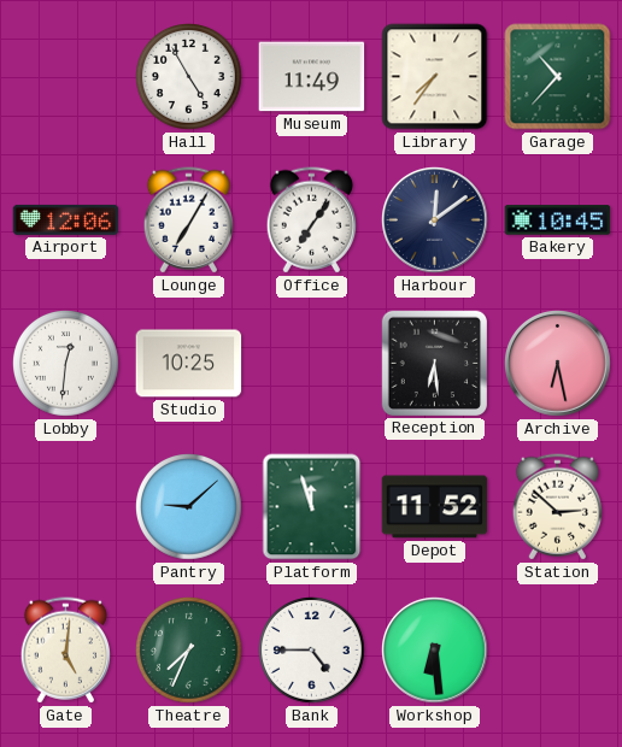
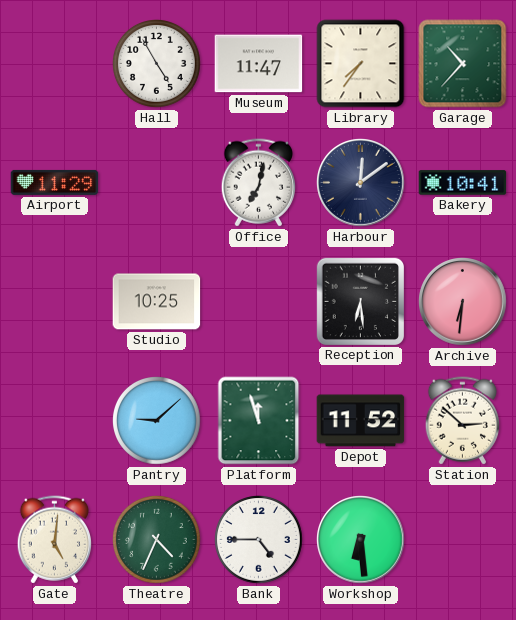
Museum: 11:49 -> 11:47 (259, 64)
Airport: 12:06 -> 11:29 (55, 182)
Lounge: 7:05 -> none (188, 220)
Office: 7:06 -> 7:02 (258, 183)
Bakery: 10:45 -> 10:41 (463, 183)
Lobby: 12:31 -> none (66, 364)
Archive: 6:28 -> 6:31 (463, 302)
Theatre: 7:34 -> 4:34 (157, 540)
